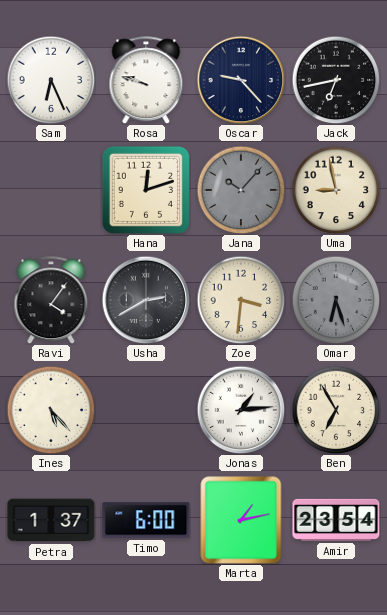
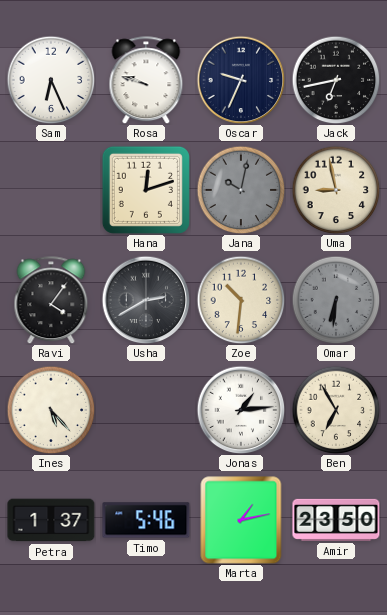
Oscar: 9:23 -> 9:34 (241, 80)
Jana: 10:07 -> 10:02 (241, 190)
Zoe: 3:31 -> 10:31 (241, 300)
Omar: 6:27 -> 6:31 (336, 300)
Timo: 6:00 -> 5:46 (146, 520)
Amir: 23:54 -> 23:50 (336, 520)
